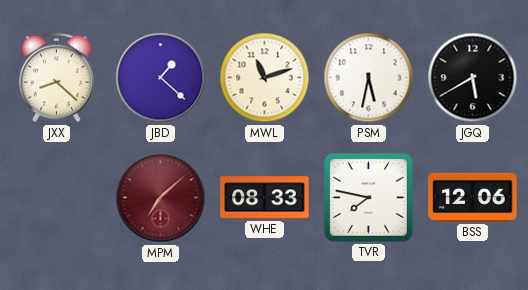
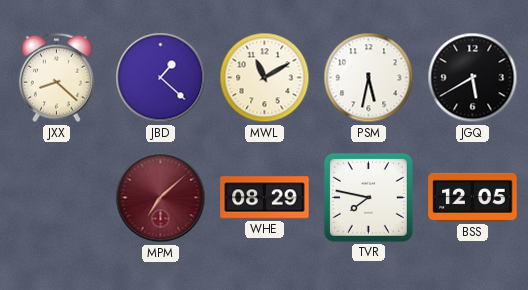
MWL: 11:12 -> 11:10 (265, 78)
WHE: 08:33 -> 08:29 (265, 198)
BSS: 12:06 -> 12:05 (473, 197)
